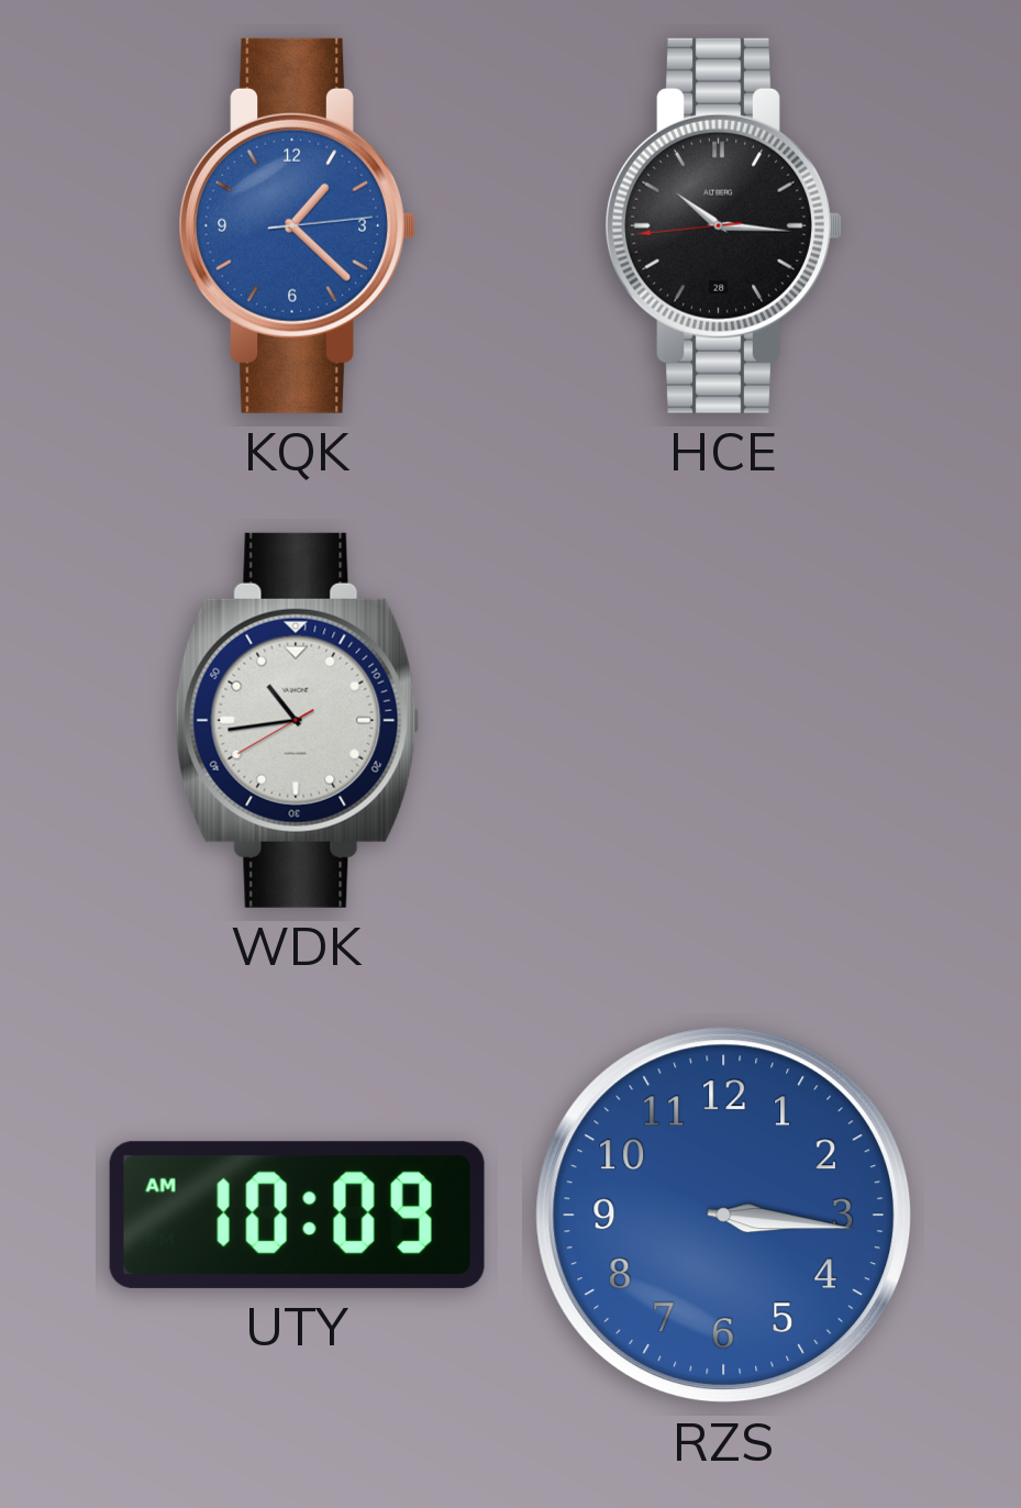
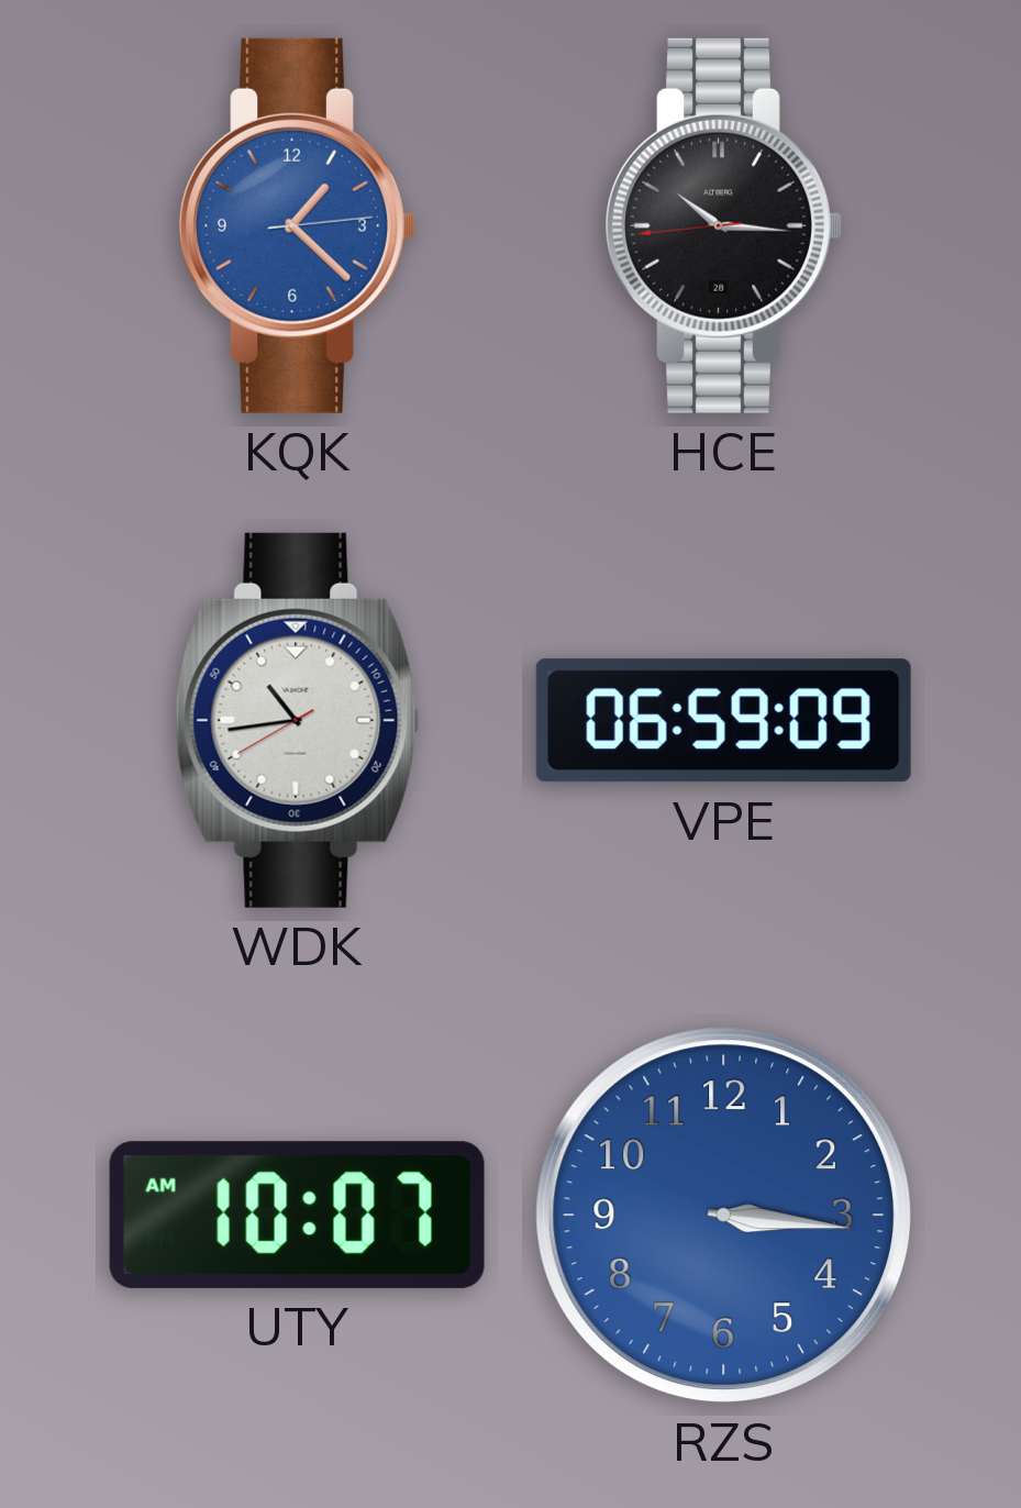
VPE: none -> 06:59 (723, 721)
UTY: 10:09 -> 10:07 (297, 1215)
